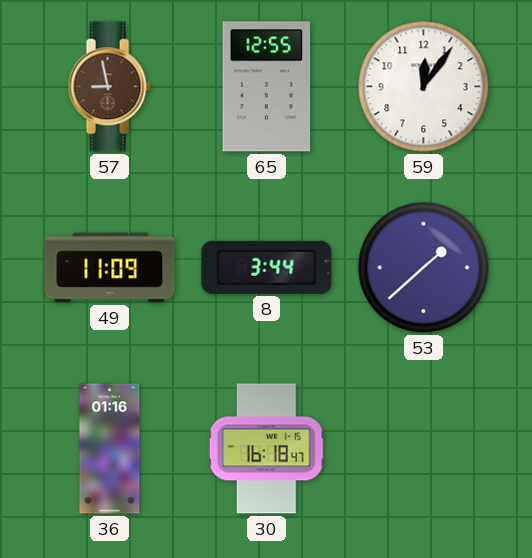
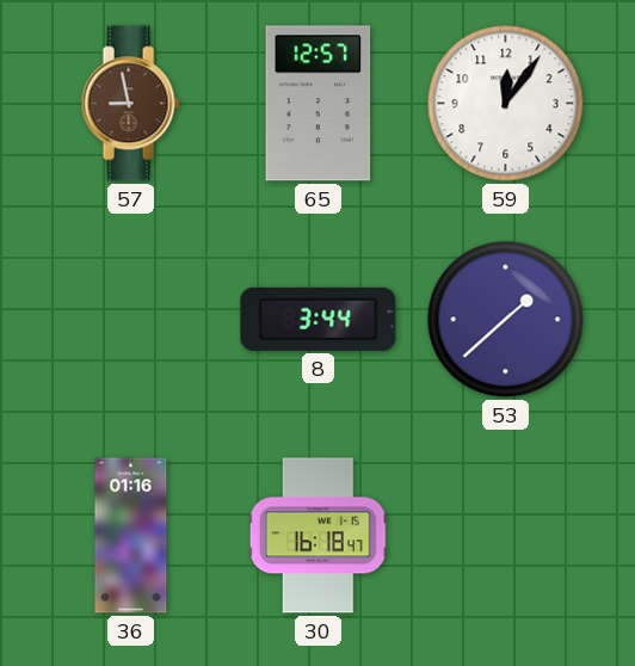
65: 12:55 -> 12:57 (319, 104)
49: 11:09 -> none (110, 268)
